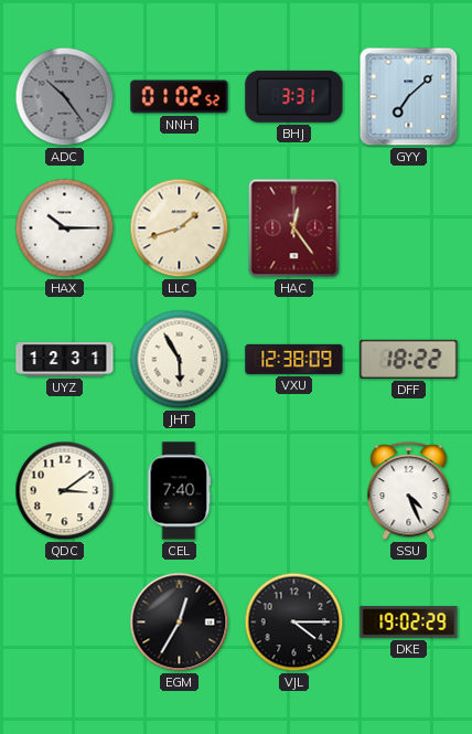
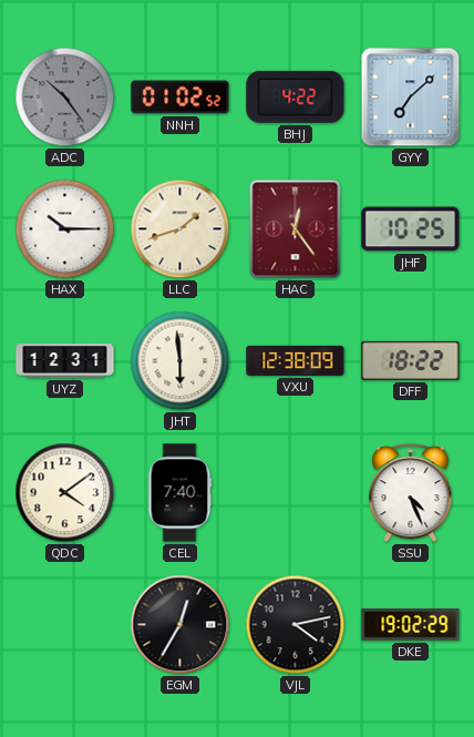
BHJ: 3:31 -> 4:22 (296, 96)
JHF: none -> 10:25 (411, 229)
JHT: 5:55 -> 5:59 (181, 361)
QDC: 3:09 -> 4:09 (65, 493)
VJL: 4:15 -> 4:13 (296, 625)
